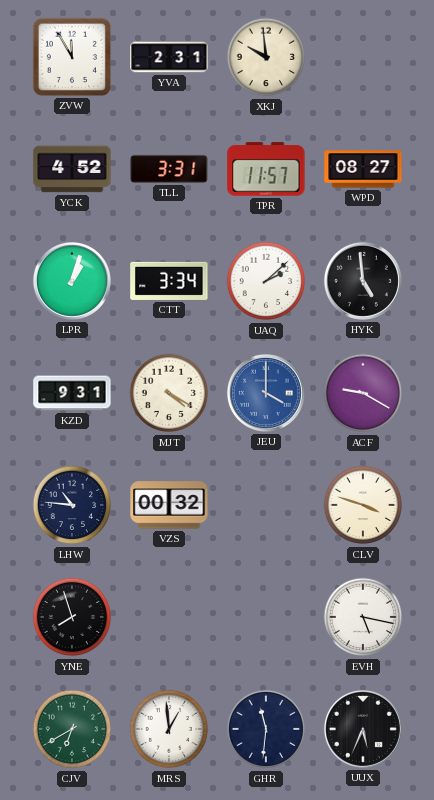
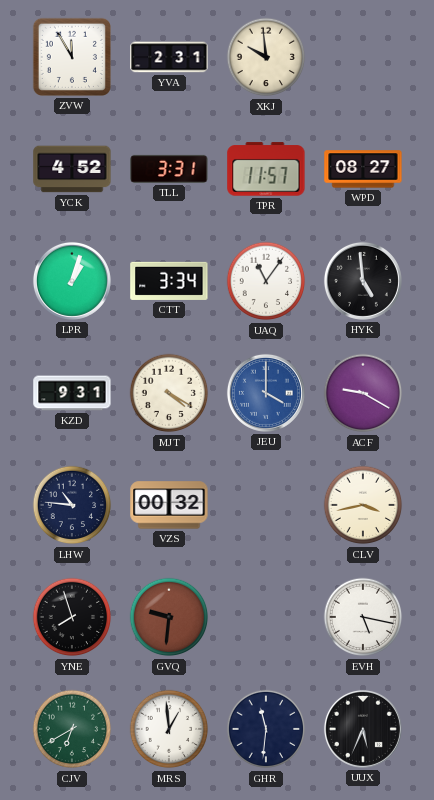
UAQ: 2:08 -> 11:06 (266, 281)
CLV: 3:48 -> 3:43 (363, 505)
GVQ: none -> 9:31 (169, 617)
